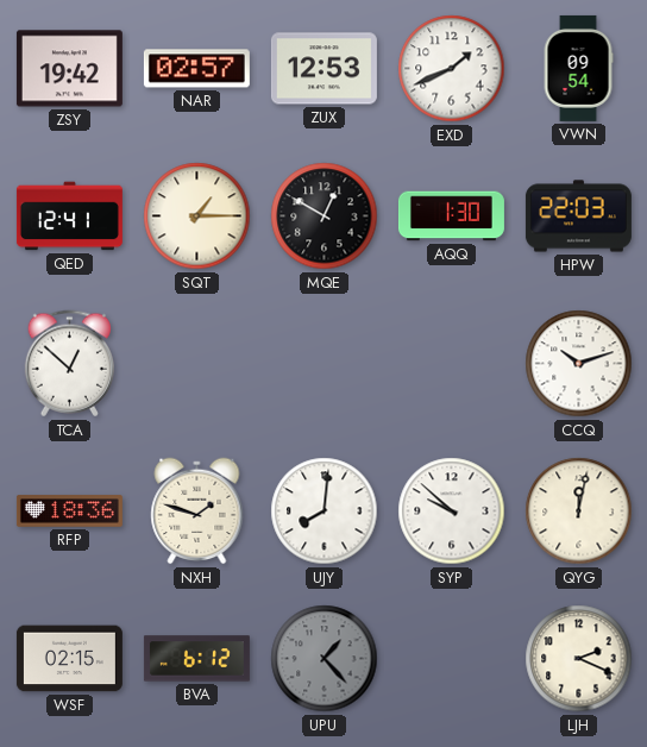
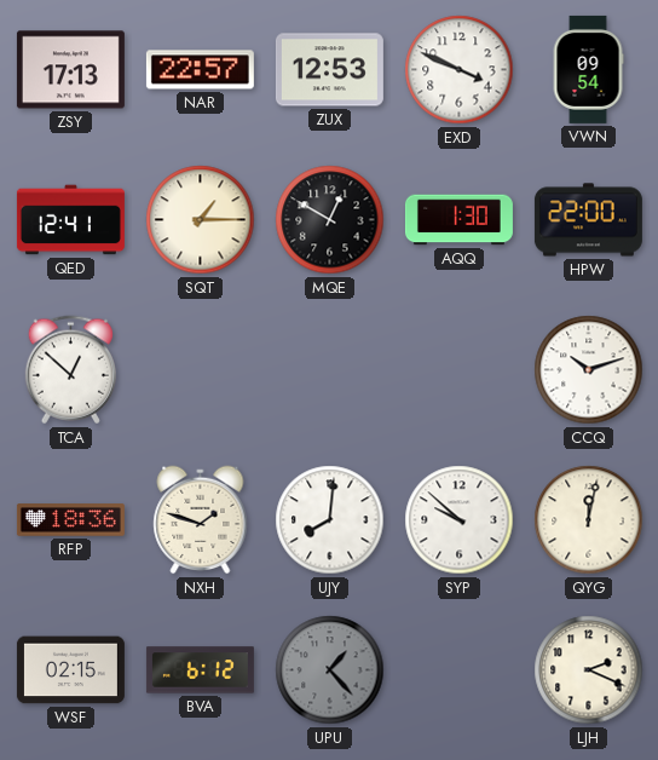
ZSY: 19:42 -> 17:13 (70, 70)
NAR: 02:57 -> 22:57 (200, 70)
EXD: 1:41 -> 3:49 (460, 70)
HPW: 22:03 -> 22:00 (588, 220)
